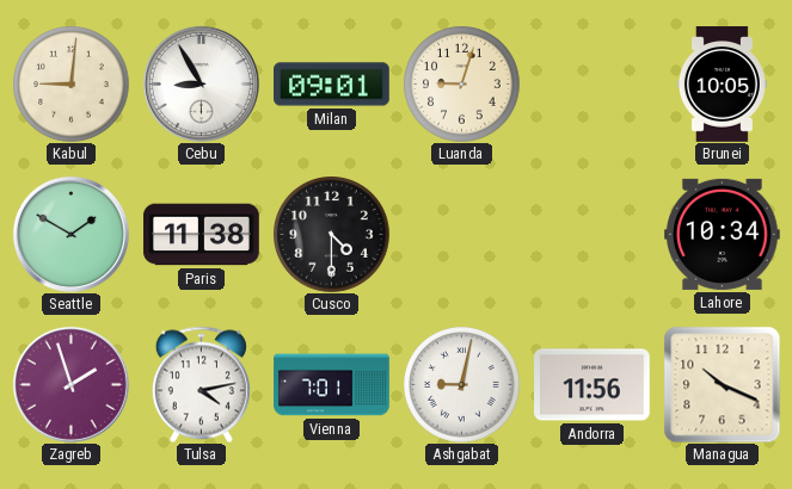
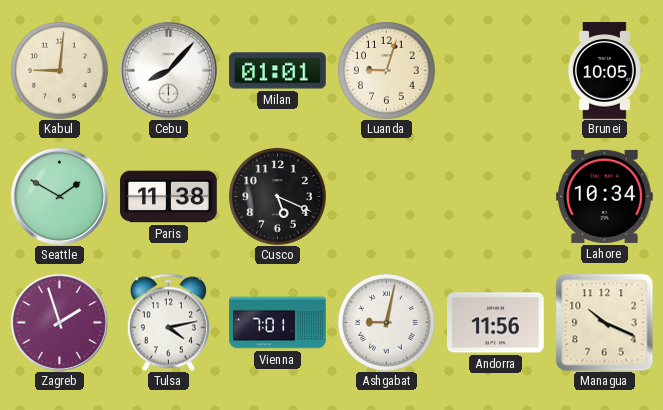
Cebu: 8:55 -> 8:07 (168, 70)
Milan: 09:01 -> 01:01 (278, 71)
Cusco: 4:30 -> 5:19 (278, 197)
